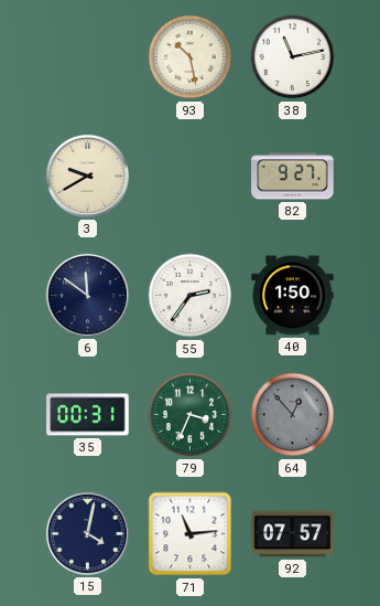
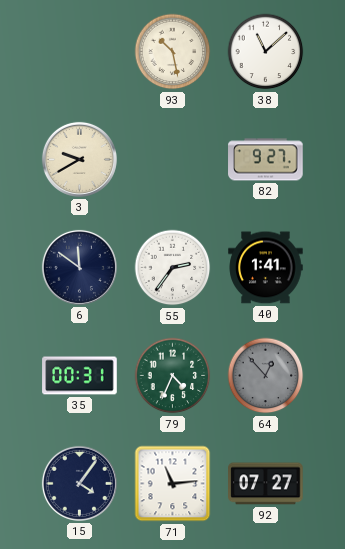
38: 11:13 -> 11:08 (266, 52)
40: 1:50 -> 1:41 (266, 268)
79: 3:34 -> 4:34 (173, 376)
15: 4:02 -> 4:06 (79, 483)
92: 07:57 -> 07:27 (266, 484)
